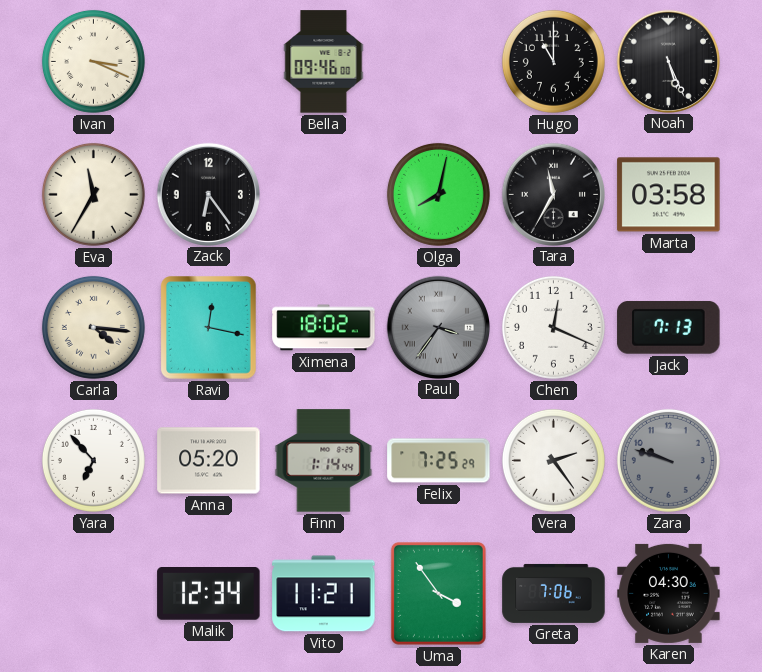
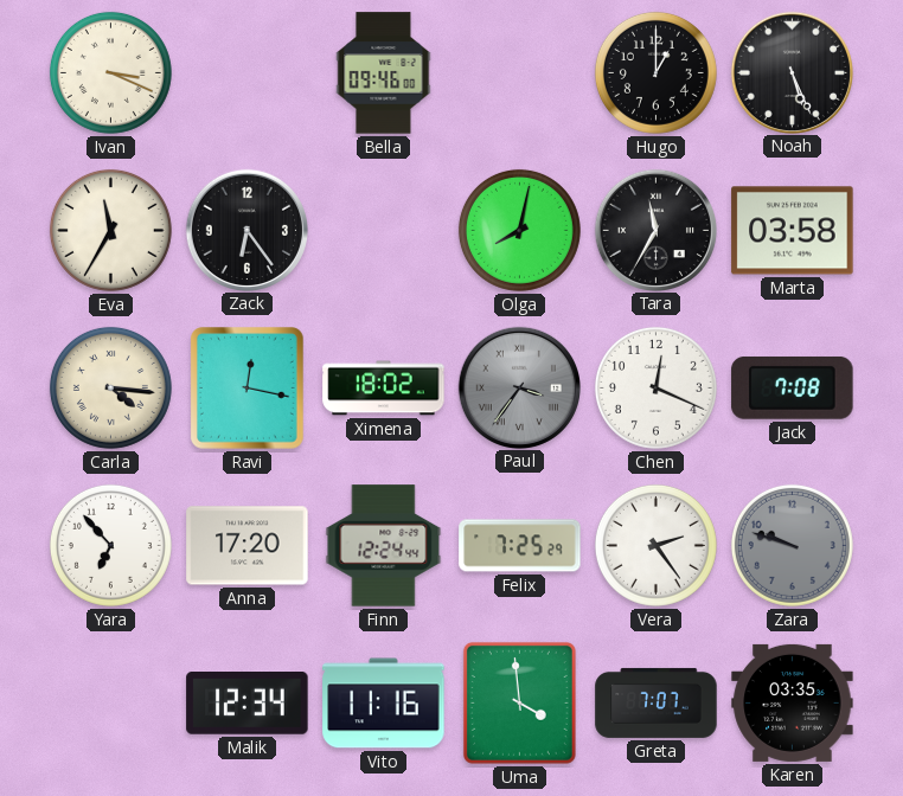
Hugo: 11:00 -> 1:00 (655, 72)
Jack: 7:13 -> 7:08 (793, 387)
Anna: 05:20 -> 17:20 (248, 546)
Finn: 1:14 -> 12:24 (384, 546)
Vito: 11:21 -> 11:16 (384, 704)
Uma: 3:54 -> 3:59 (519, 702)
Greta: 7:06 -> 7:07 (657, 702)
Karen: 04:30 -> 03:35 (793, 702)
